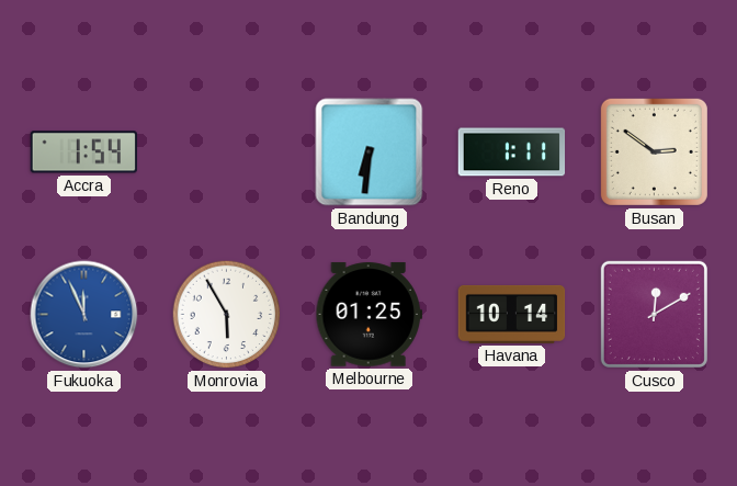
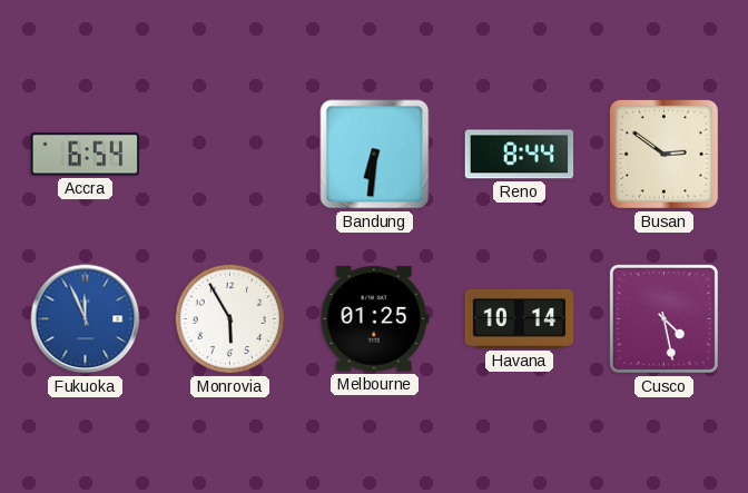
Accra: 1:54 -> 6:54 (85, 155)
Reno: 1:11 -> 8:44 (520, 155)
Cusco: 12:10 -> 4:28 (663, 318)
